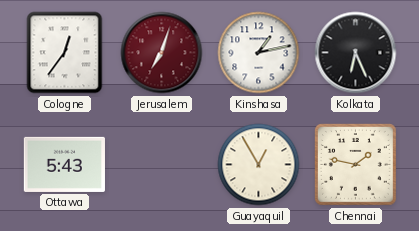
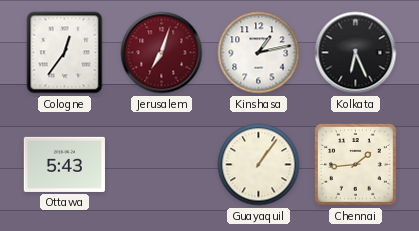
Guayaquil: 12:55 -> 1:06 (259, 165)
Chennai: 1:47 -> 1:44 (355, 164)
